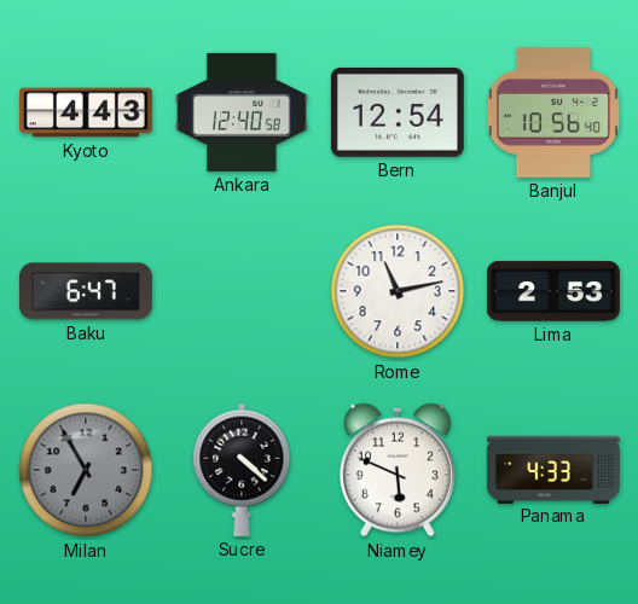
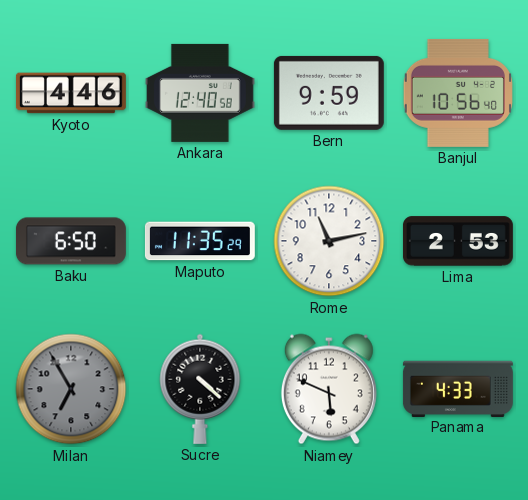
Kyoto: 4:43 -> 4:46 (71, 93)
Bern: 12:54 -> 9:59 (329, 93)
Baku: 6:47 -> 6:50 (71, 241)
Maputo: none -> 11:35 (200, 241)
